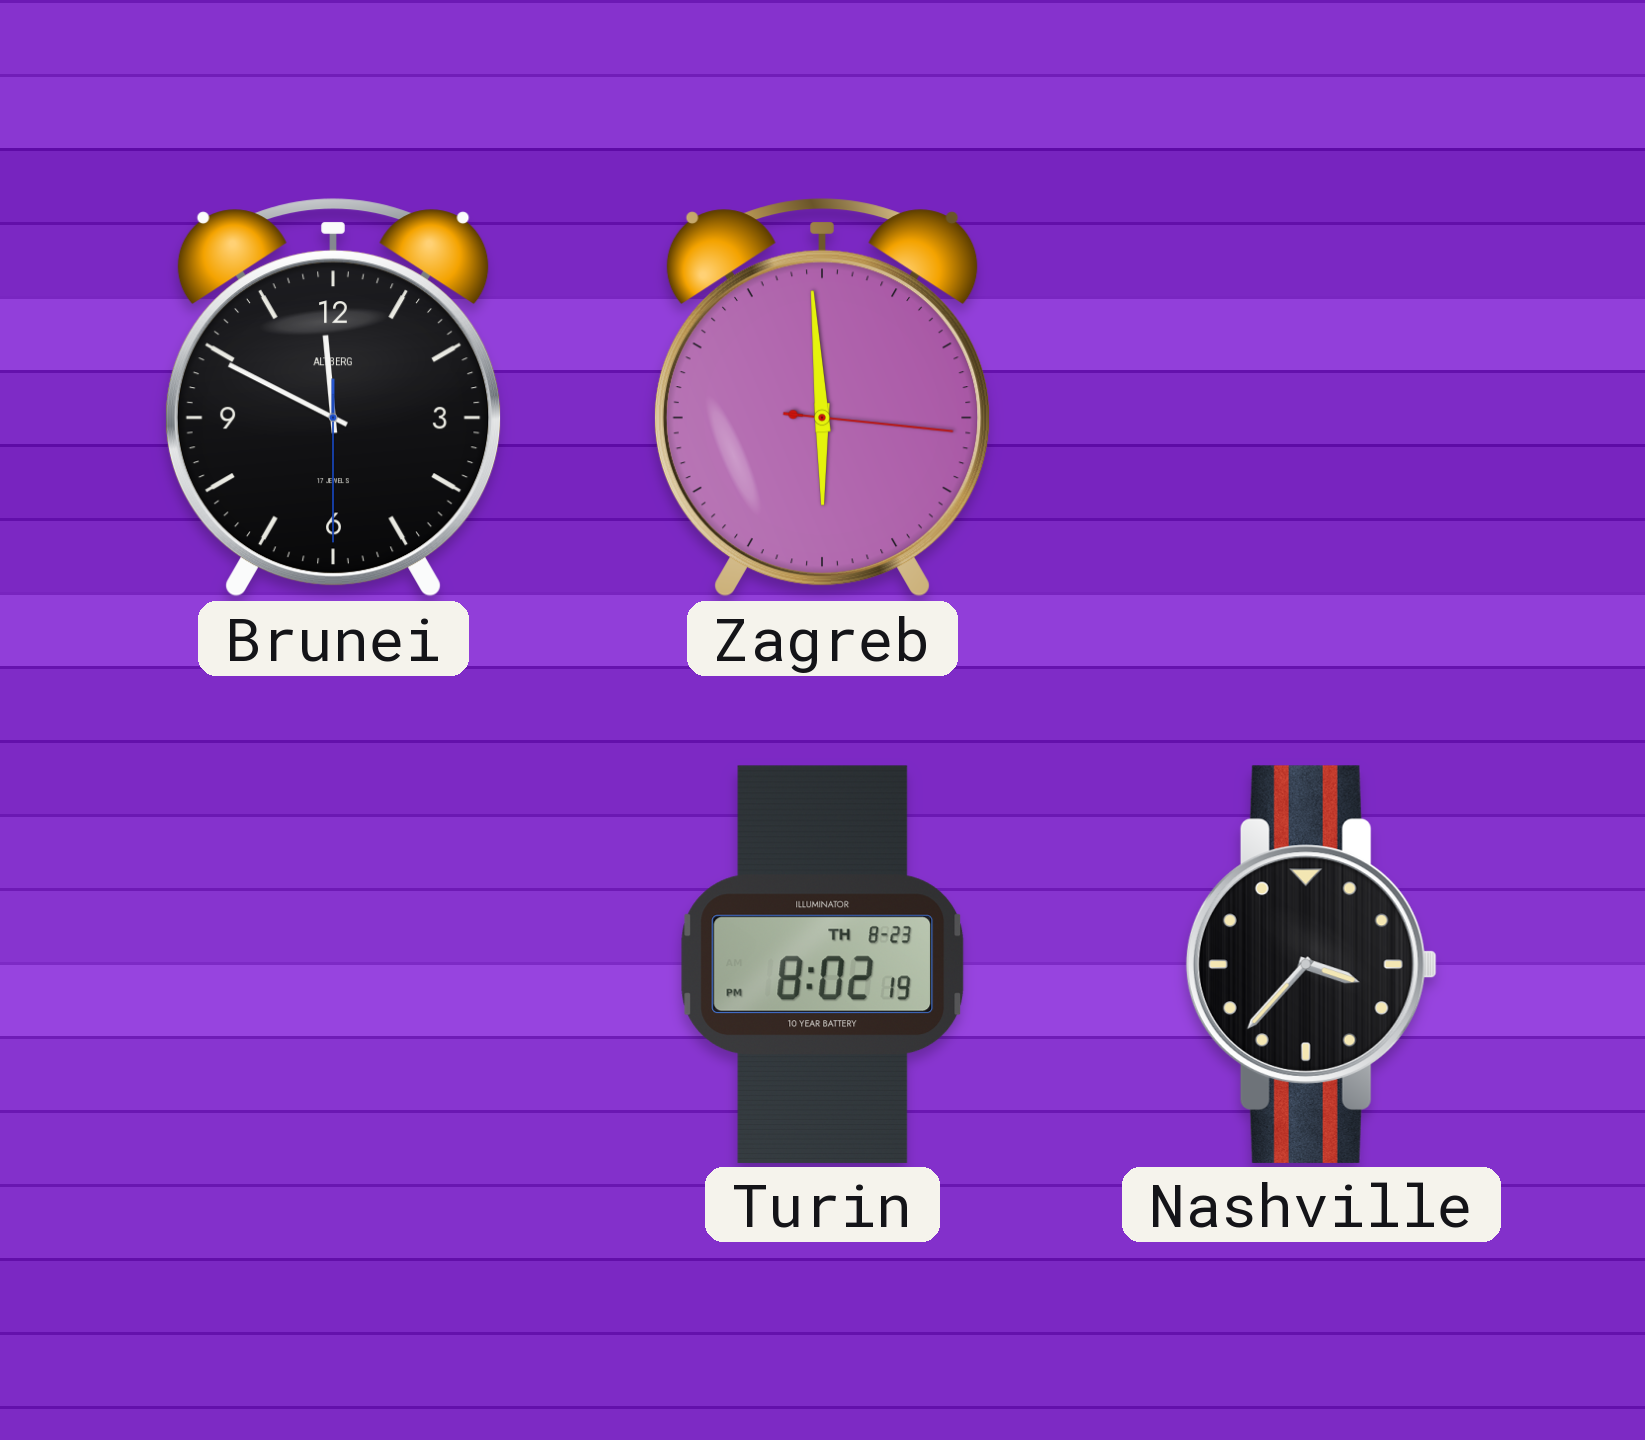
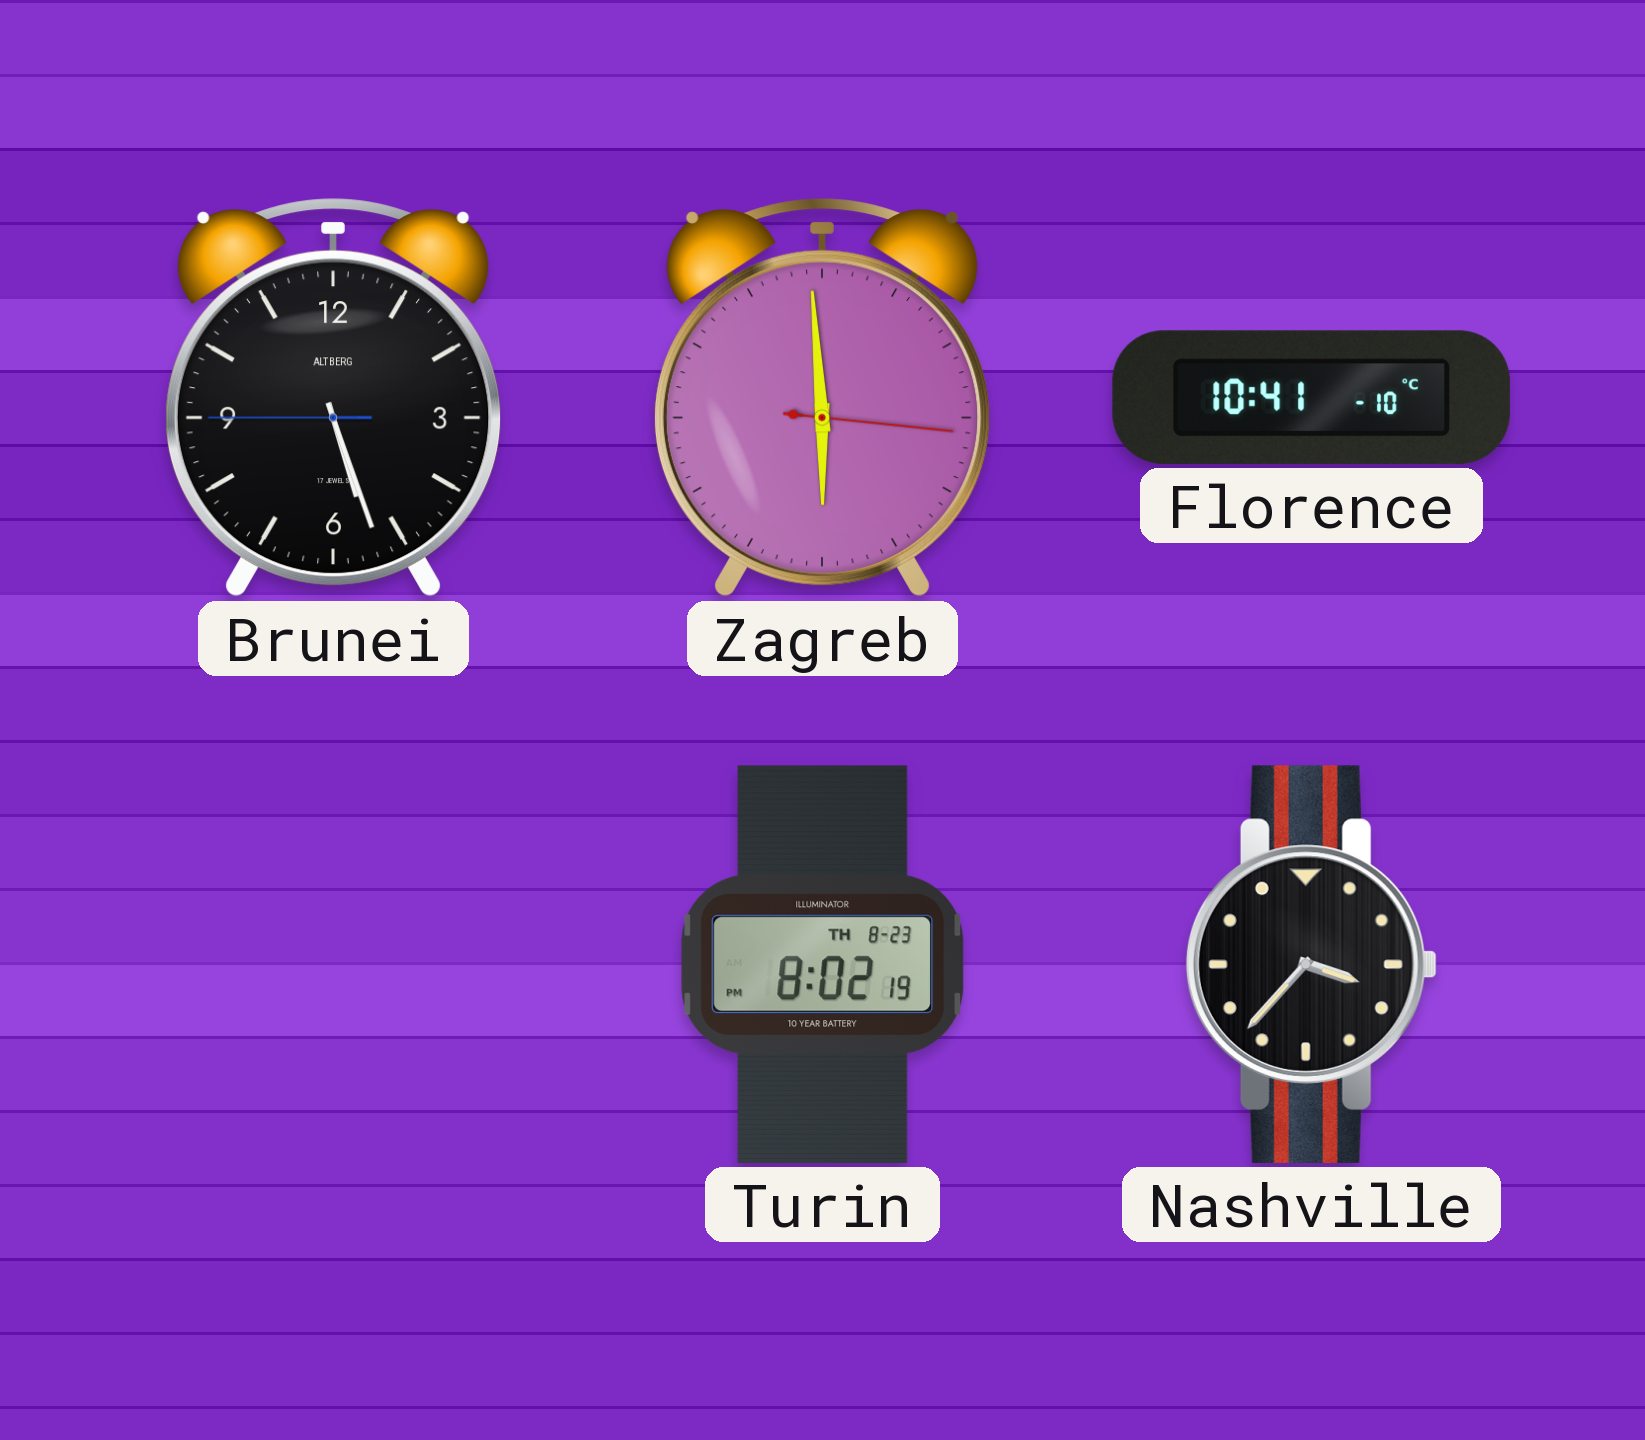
Brunei: 11:49 -> 5:26 (333, 398)
Florence: none -> 10:41 (1311, 397)
